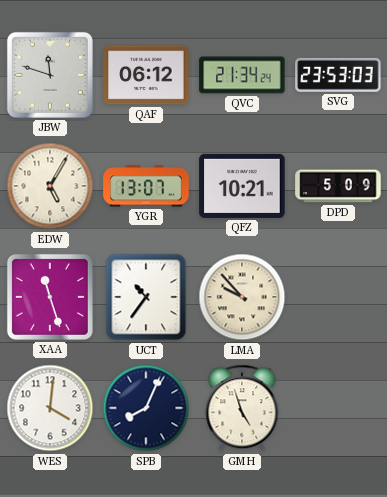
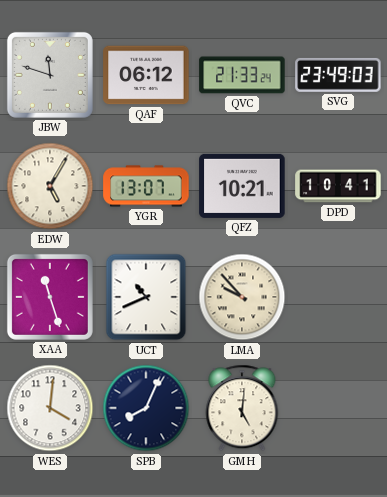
QVC: 21:34 -> 21:33 (242, 75)
SVG: 23:53 -> 23:49 (338, 75)
DPD: 5:09 -> 10:41 (338, 186)
UCT: 10:36 -> 10:41 (146, 297)
GMH: 4:57 -> 5:01 (242, 408)
